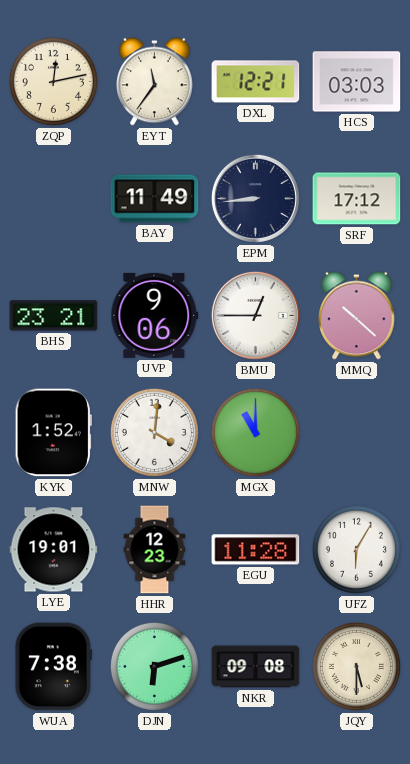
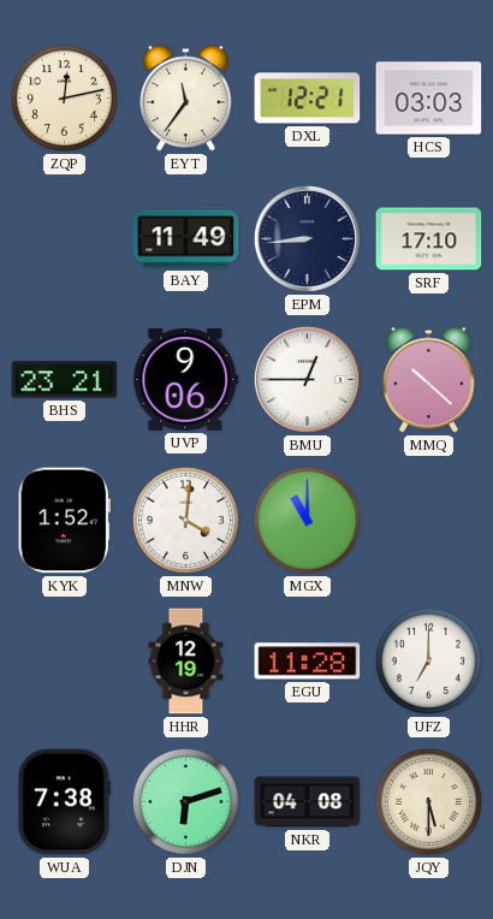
SRF: 17:12 -> 17:10 (429, 239)
LYE: 19:01 -> none (54, 550)
HHR: 12:23 -> 12:19 (186, 662)
UFZ: 6:05 -> 7:00 (428, 660)
NKR: 09:08 -> 04:08 (308, 802)
